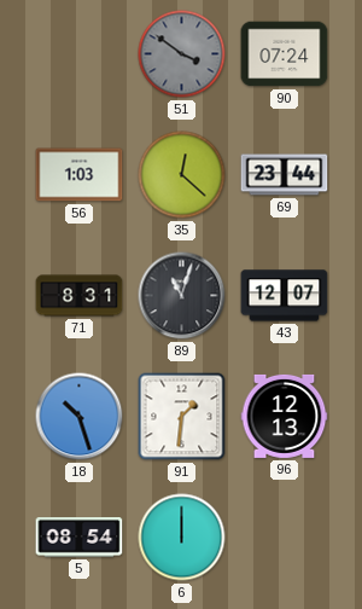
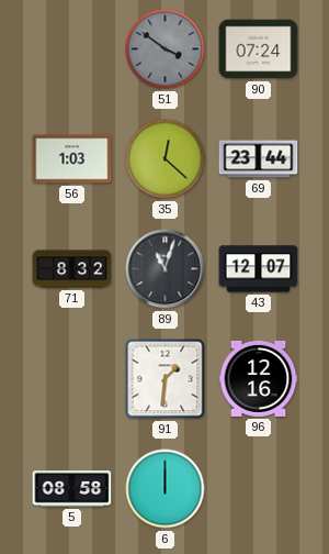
71: 8:31 -> 8:32 (72, 269)
18: 10:27 -> none (80, 417)
96: 12:13 -> 12:16 (259, 378)
5: 08:54 -> 08:58 (72, 489)
